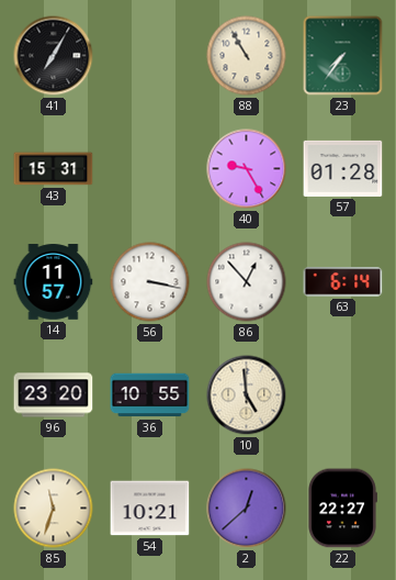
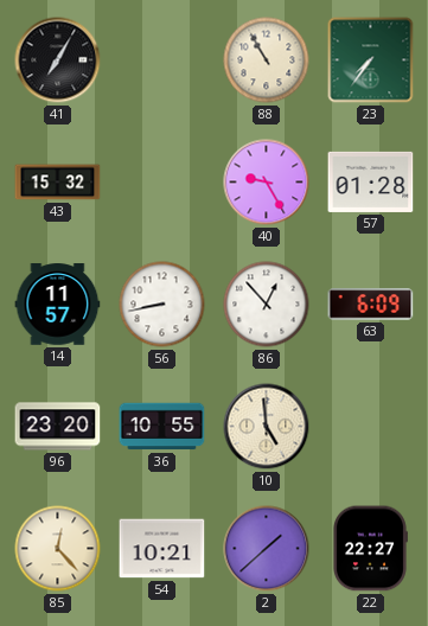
43: 15:31 -> 15:32 (58, 183)
56: 3:17 -> 8:43 (162, 305)
63: 6:14 -> 6:09 (371, 305)
85: 11:33 -> 12:23 (58, 549)
2: 12:38 -> 1:38 (267, 549)
